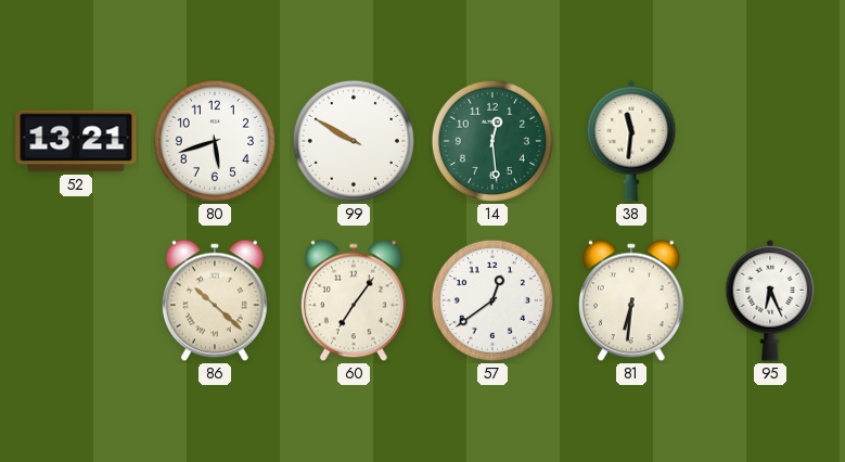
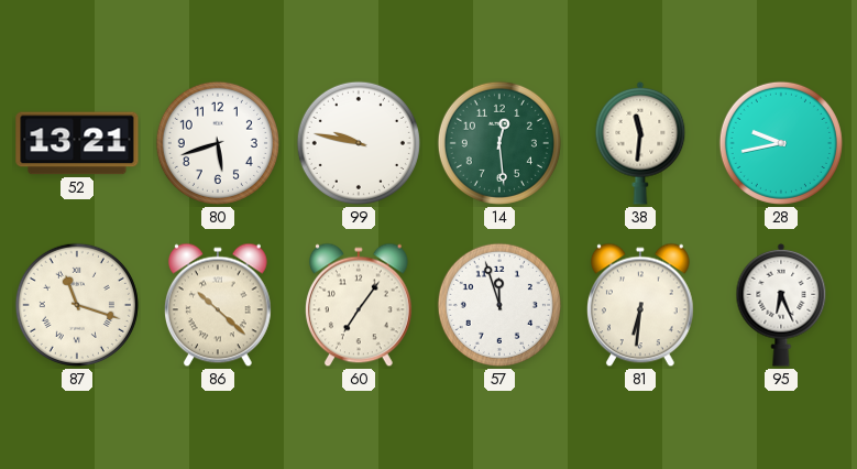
99: 9:50 -> 9:47 (359, 143)
28: none -> 9:43 (781, 143)
87: none -> 11:18 (77, 305)
57: 12:39 -> 11:57 (499, 305)
